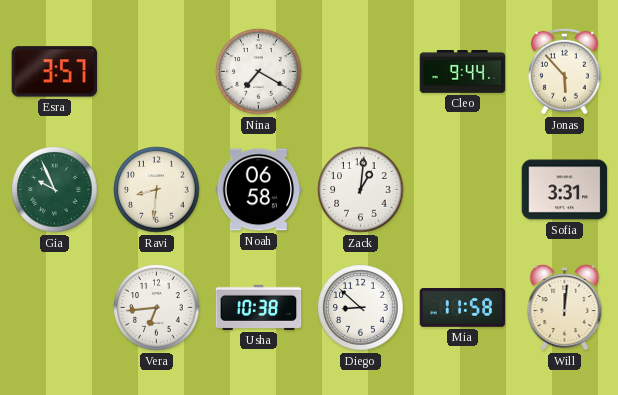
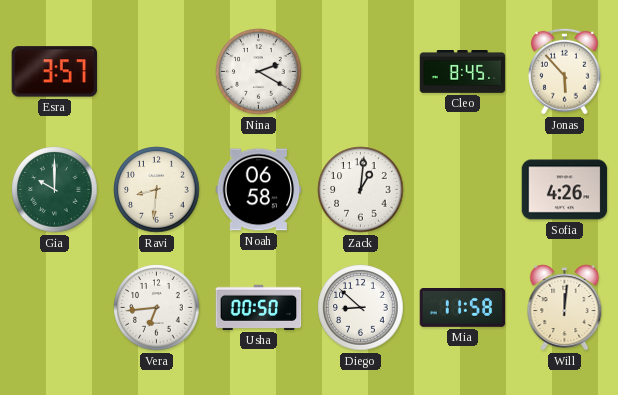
Nina: 7:20 -> 2:20 (259, 72)
Cleo: 9:44 -> 8:45 (463, 72)
Gia: 9:56 -> 10:00 (55, 190)
Sofia: 3:31 -> 4:26 (565, 190)
Usha: 10:38 -> 00:50 (259, 307)
